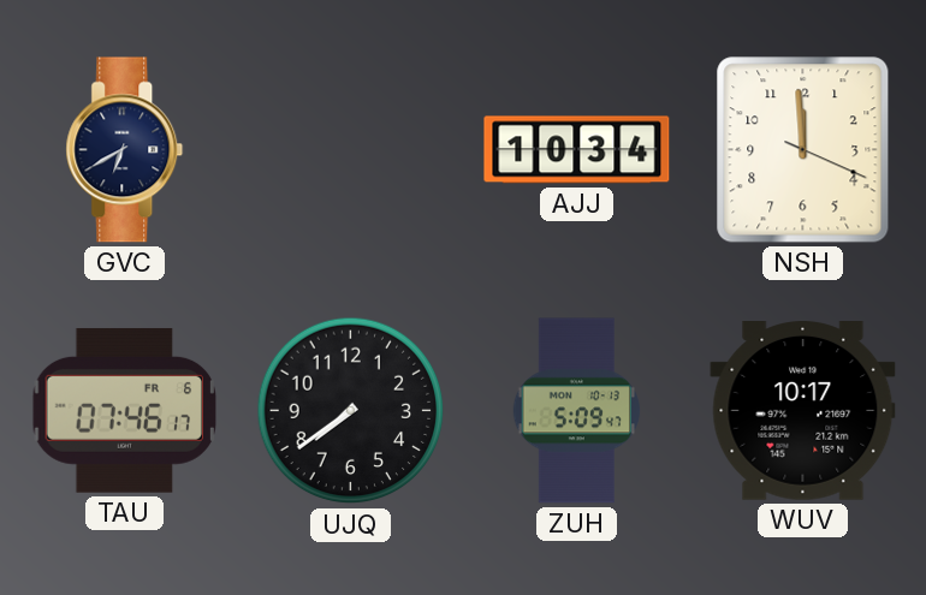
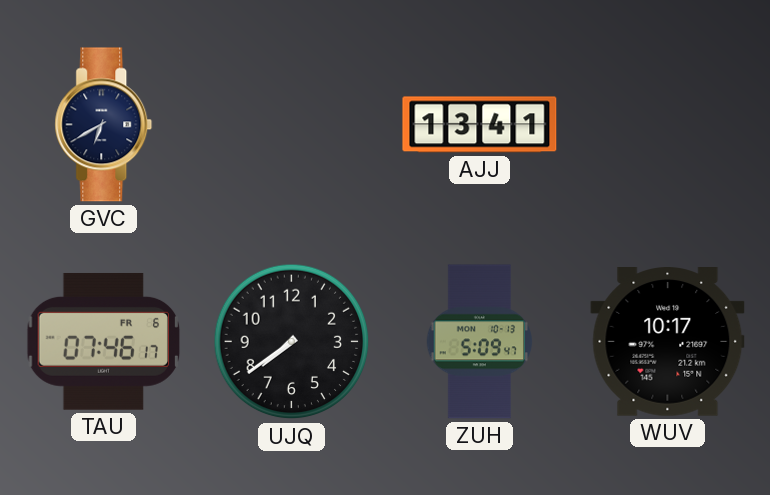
AJJ: 10:34 -> 13:41 (480, 125)
NSH: 11:59 -> none (803, 150)
